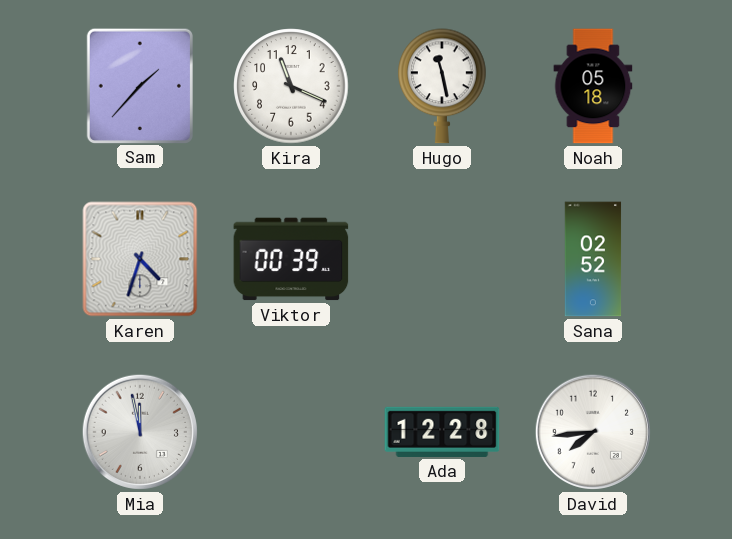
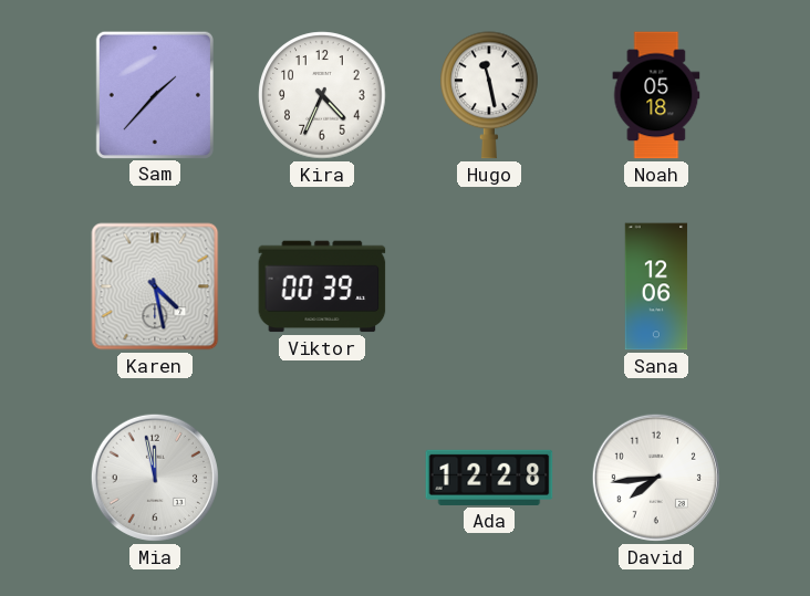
Kira: 11:19 -> 4:34 (322, 95)
Karen: 4:33 -> 4:28 (155, 286)
Sana: 02:52 -> 12:06 (656, 286)
